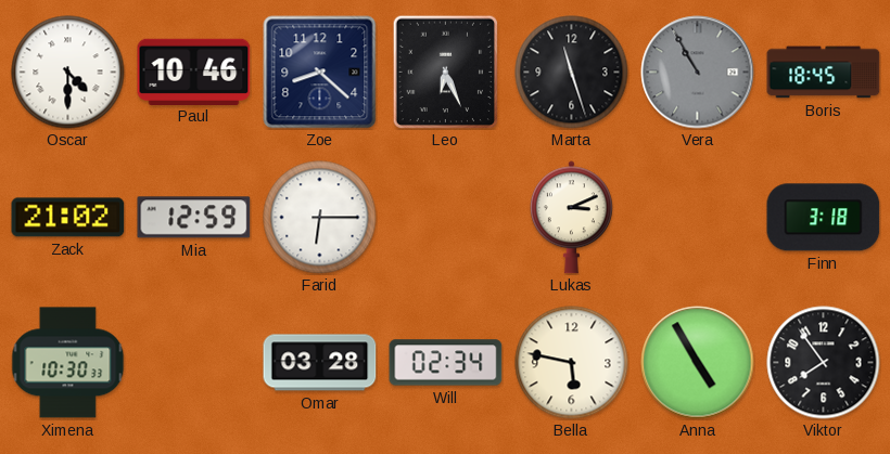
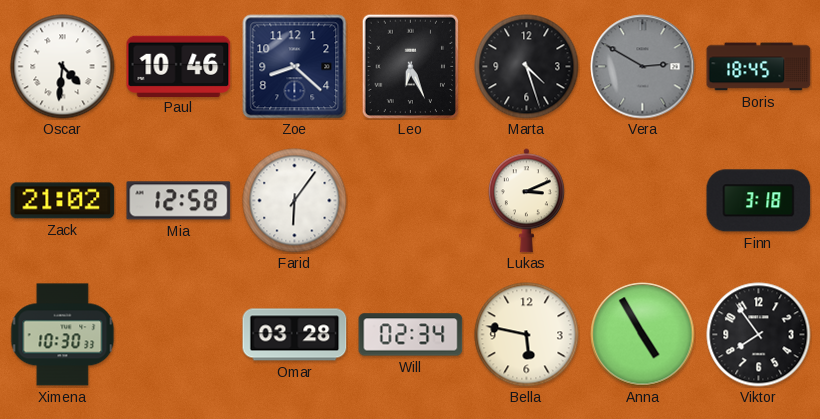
Oscar: 4:30 -> 4:31 (63, 67)
Marta: 11:27 -> 4:27 (527, 67)
Vera: 10:55 -> 2:50 (643, 67)
Mia: 12:59 -> 12:58 (179, 201)
Farid: 6:15 -> 6:06 (295, 201)
